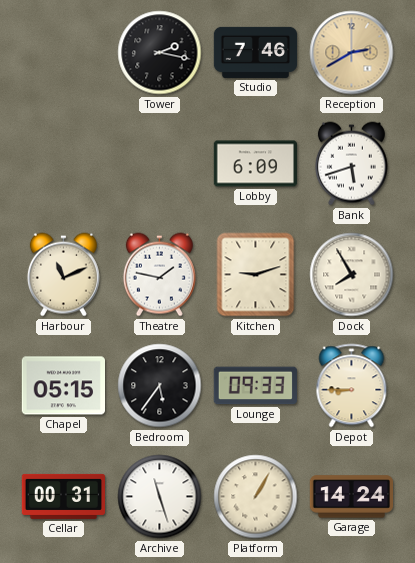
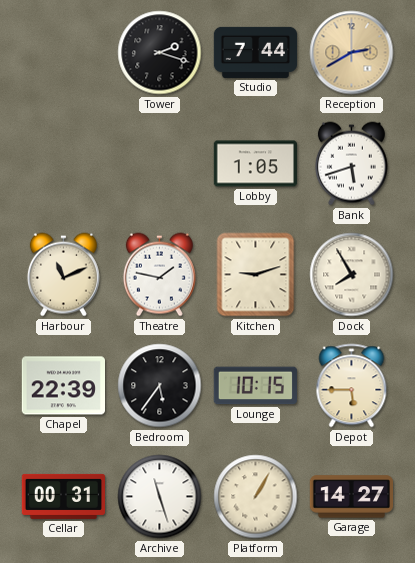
Tower: 2:17 -> 2:18 (160, 53)
Studio: 7:46 -> 7:44 (256, 52)
Lobby: 6:09 -> 1:05 (255, 164)
Chapel: 05:15 -> 22:39 (63, 386)
Lounge: 09:33 -> 10:15 (255, 386)
Depot: 8:45 -> 5:45 (352, 386)
Garage: 14:24 -> 14:27 (351, 497)
